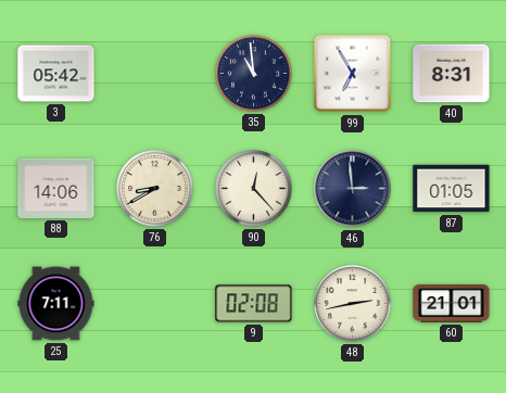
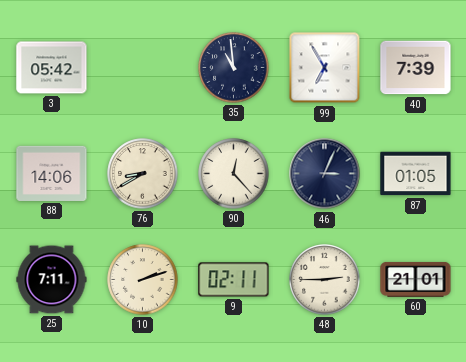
40: 8:31 -> 7:39 (416, 68)
46: 2:59 -> 3:04 (325, 174)
10: none -> 2:12 (143, 280)
9: 02:08 -> 02:11 (234, 280)
48: 2:43 -> 2:45 (325, 280)
